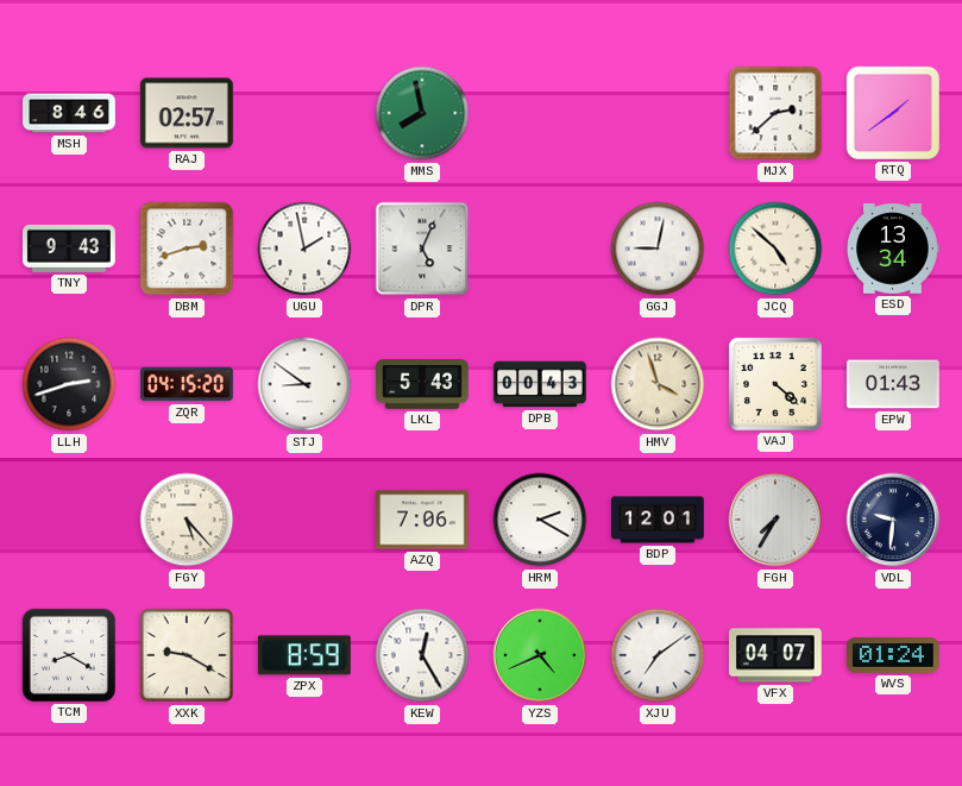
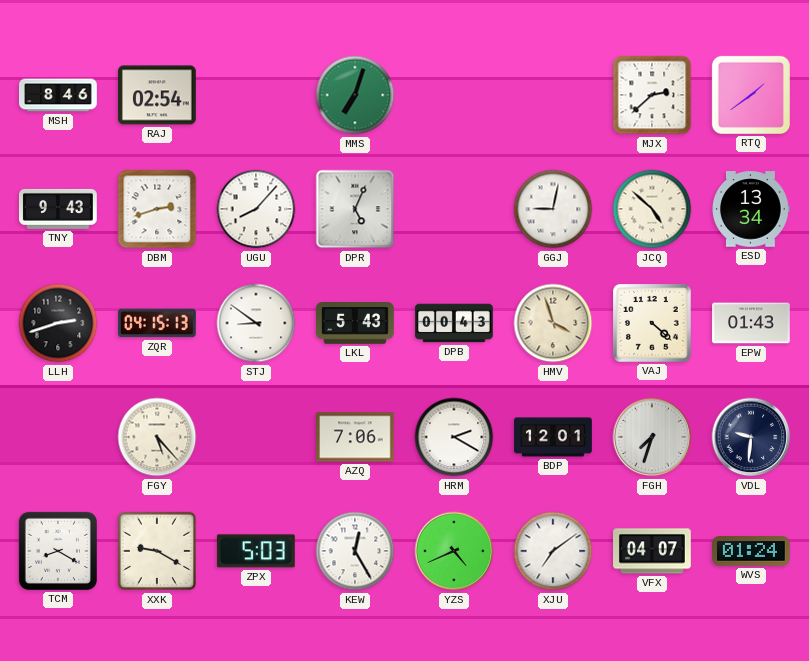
RAJ: 02:57 -> 02:54 (158, 95)
MMS: 7:58 -> 7:03 (355, 95)
UGU: 1:58 -> 8:07 (256, 209)
ZQR: 04:15:20 -> 04:15:13 (158, 323)
FGH: 7:35 -> 7:33 (652, 437)
ZPX: 8:59 -> 5:03 (256, 551)
